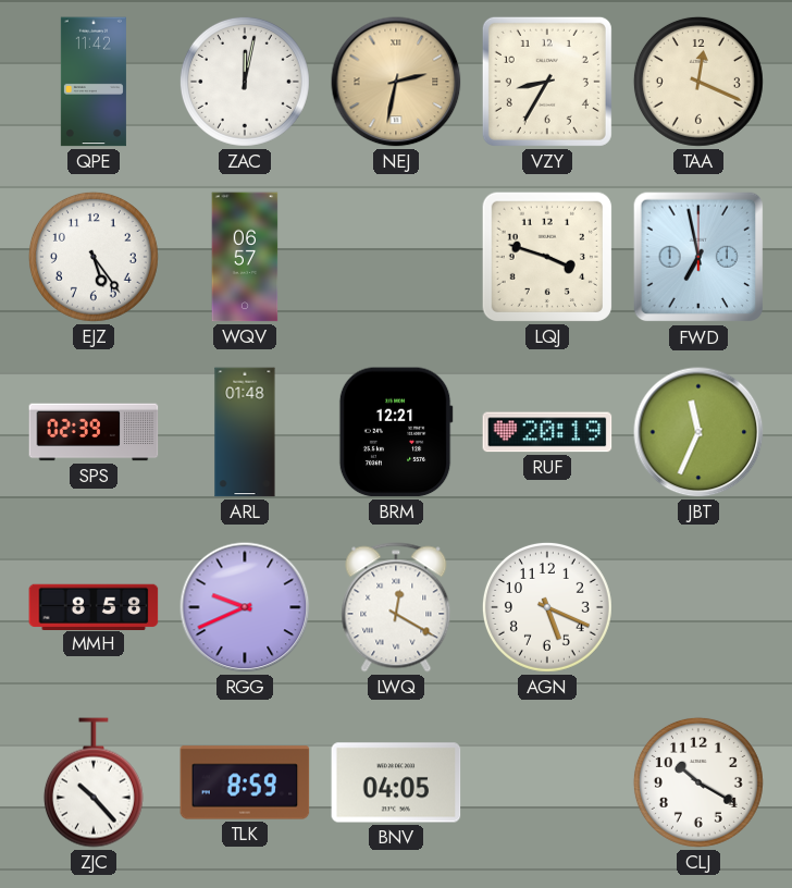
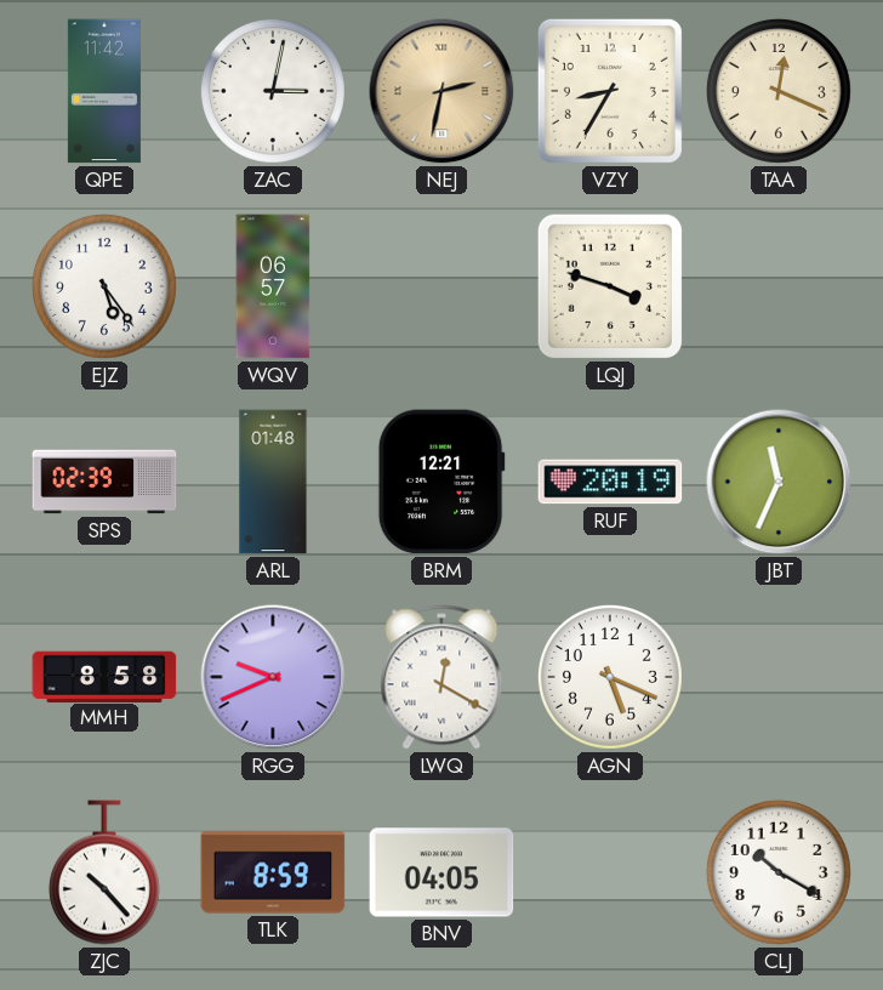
ZAC: 12:02 -> 3:02 (273, 91)
FWD: 6:58 -> none (698, 257)
